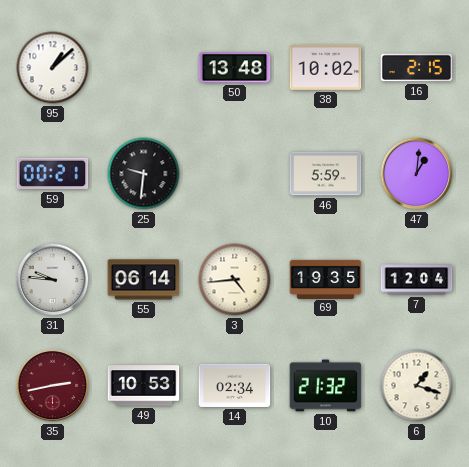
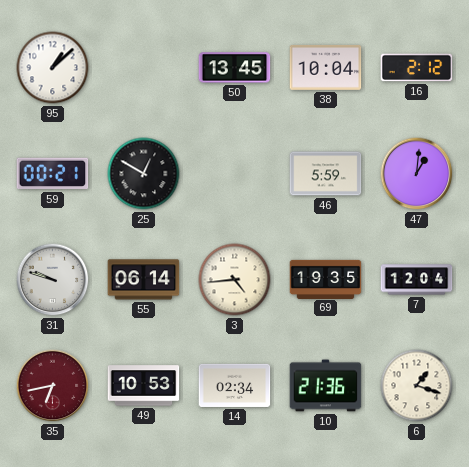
50: 13:48 -> 13:45 (235, 68)
38: 10:02 -> 10:04 (326, 67)
16: 2:15 -> 2:12 (417, 68)
25: 9:31 -> 12:50 (144, 174)
31: 9:46 -> 9:48 (53, 280)
35: 2:43 -> 6:43 (53, 386)
10: 21:32 -> 21:36 (326, 386)
